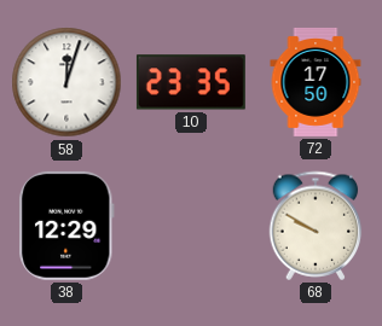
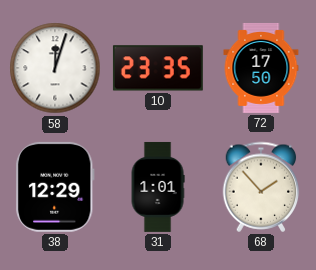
31: none -> 1:01 (158, 187)
68: 9:50 -> 1:53 (261, 187)
